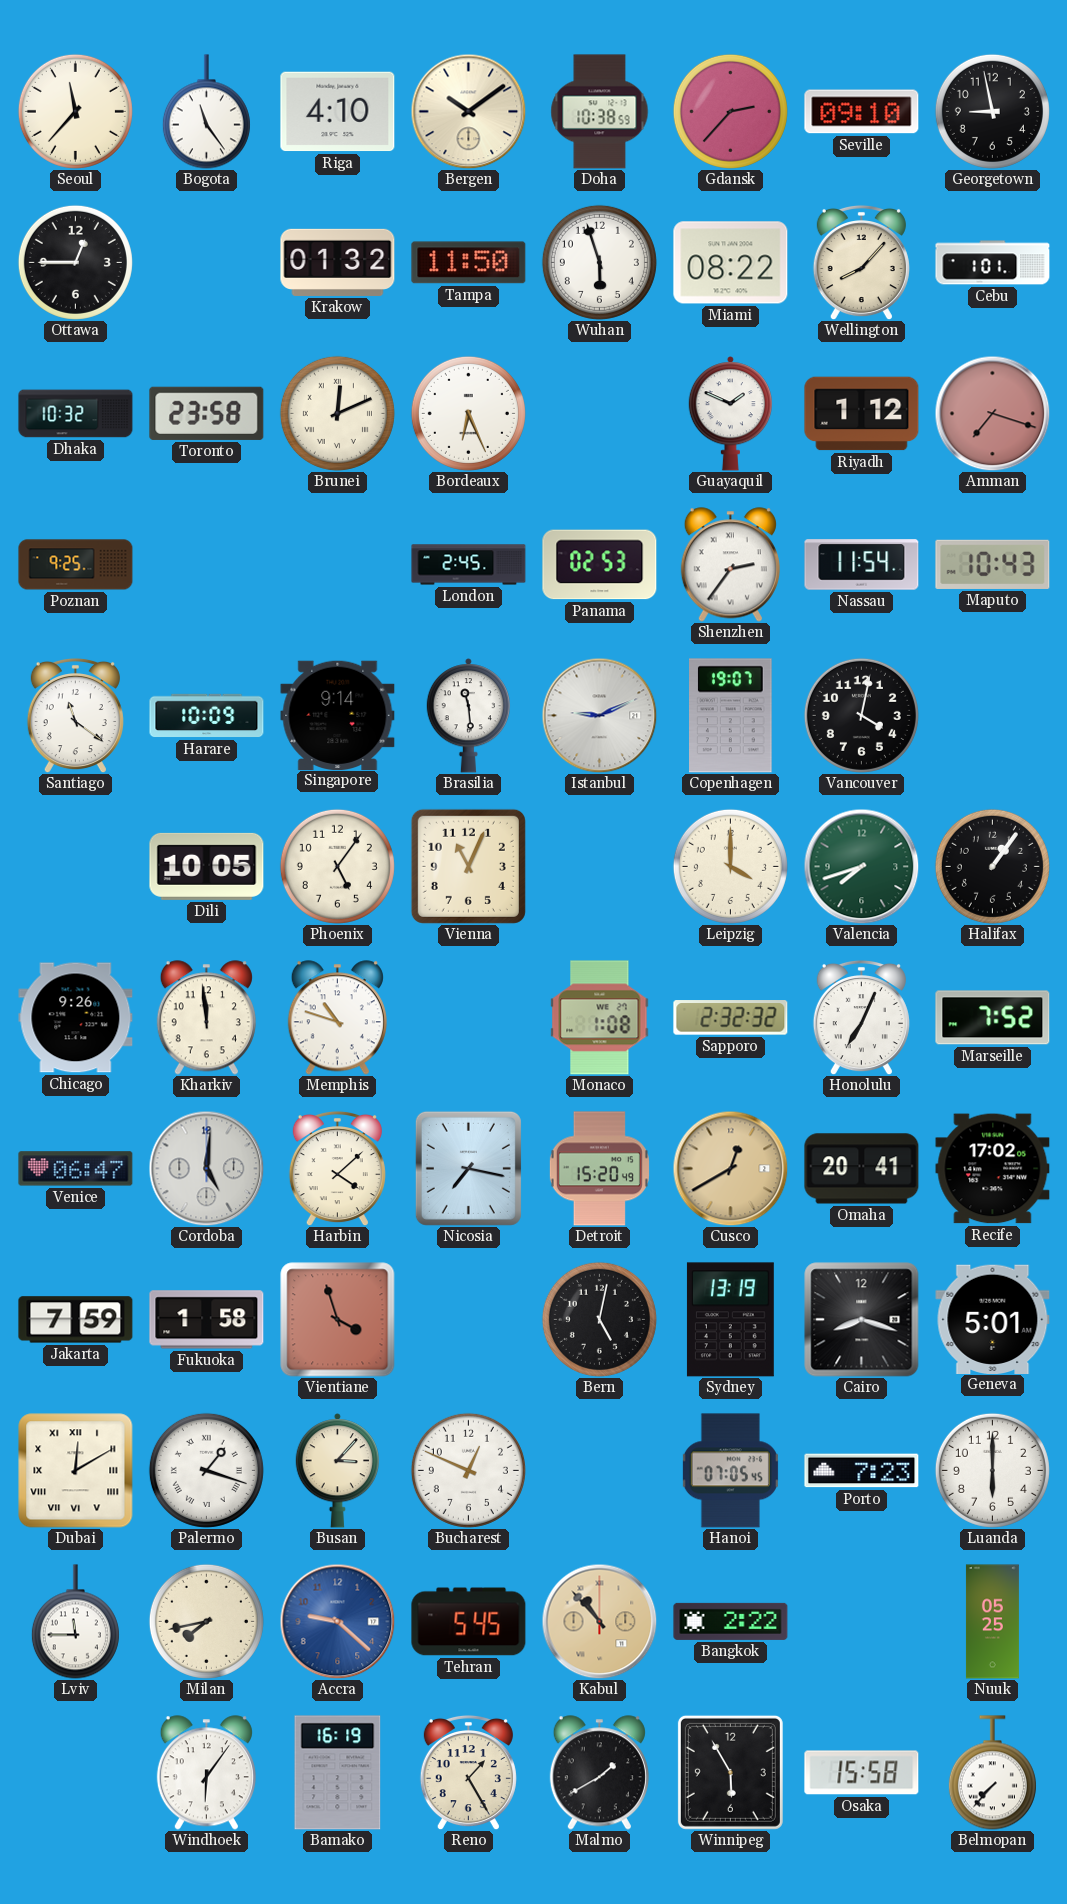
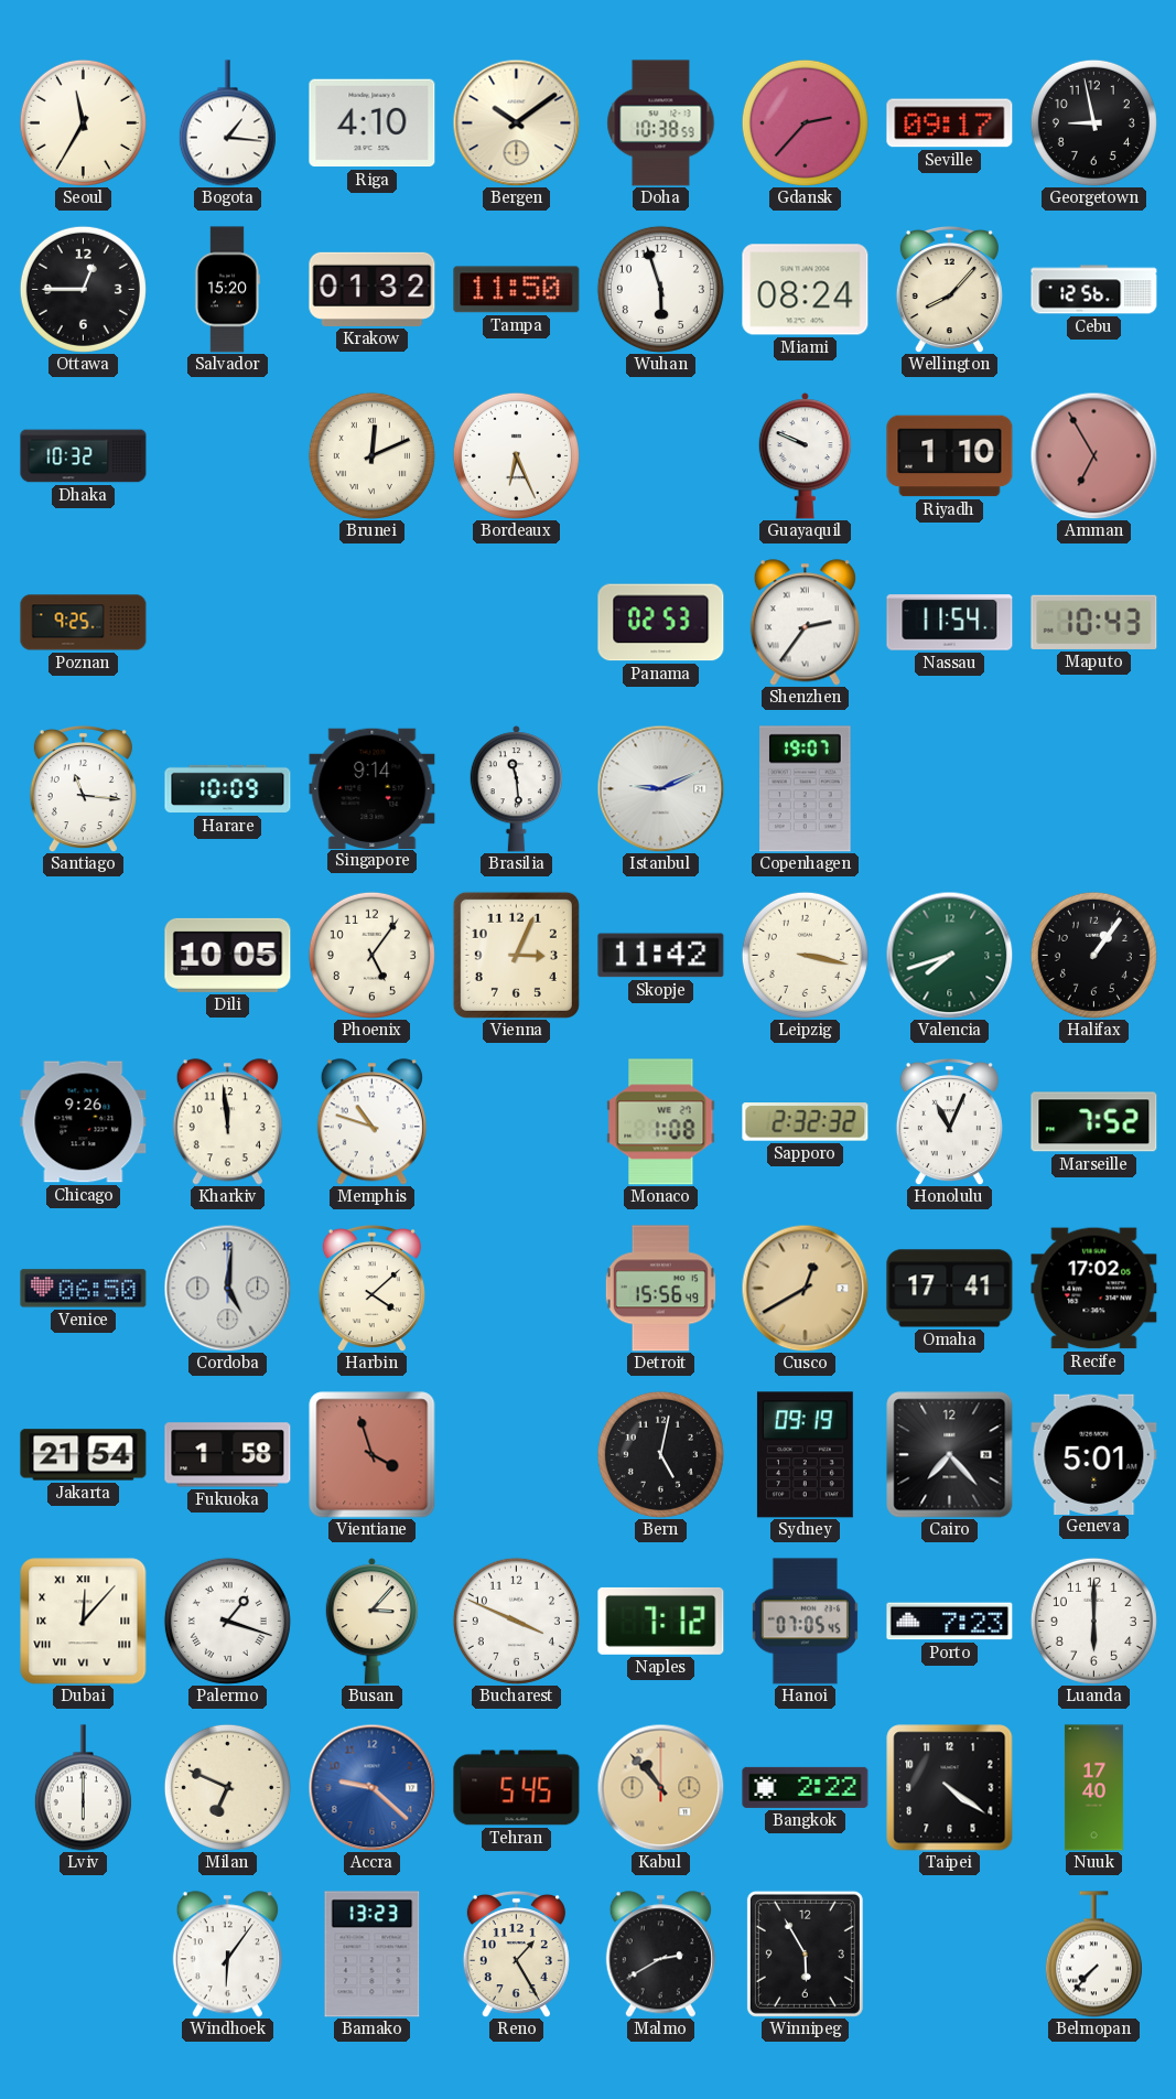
Seoul: 11:37 -> 11:35 (83, 122)
Bogota: 11:24 -> 1:16 (227, 123)
Seville: 09:10 -> 09:17 (950, 123)
Salvador: none -> 15:20 (227, 290)
Miami: 08:22 -> 08:24 (806, 290)
Cebu: 1:01 -> 12:56 (1094, 290)
Toronto: 23:58 -> none (207, 413)
Guayaquil: 1:49 -> 9:49 (805, 456)
Riyadh: 1:12 -> 1:10 (950, 456)
Amman: 7:18 -> 6:55 (1093, 455)
London: 2:45 -> none (469, 565)
Santiago: 11:21 -> 11:16 (83, 788)
Vancouver: 4:02 -> none (861, 715)
Vienna: 11:04 -> 3:04 (516, 955)
Skopje: none -> 11:42 (661, 956)
Leipzig: 4:00 -> 3:17 (805, 955)
Honolulu: 7:04 -> 11:04 (949, 1121)
Venice: 06:47 -> 06:50 (84, 1289)
Nicosia: 7:17 -> none (468, 1168)
Detroit: 15:20 -> 15:56 (660, 1289)
Omaha: 20:41 -> 17:41 (950, 1289)
Jakarta: 7:59 -> 21:54 (84, 1455)
Sydney: 13:19 -> 09:19 (805, 1455)
Cairo: 8:18 -> 7:23 (950, 1455)
Dubai: 12:10 -> 12:07 (84, 1622)
Bucharest: 12:49 -> 3:49 (516, 1621)
Naples: none -> 7:12 (661, 1621)
Lviv: 11:45 -> 6:00 (83, 1788)
Milan: 7:43 -> 6:49 (227, 1787)
Taipei: none -> 4:21 (950, 1788)
Nuuk: 05:25 -> 17:40 (1093, 1788)
Bamako: 16:19 -> 13:23 (373, 1955)
Malmo: 1:40 -> 2:40 (660, 1955)
Osaka: 15:58 -> none (862, 1773)
